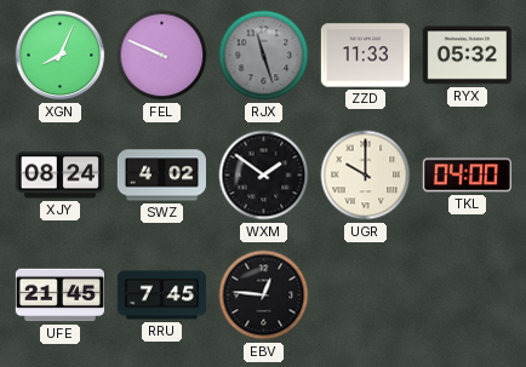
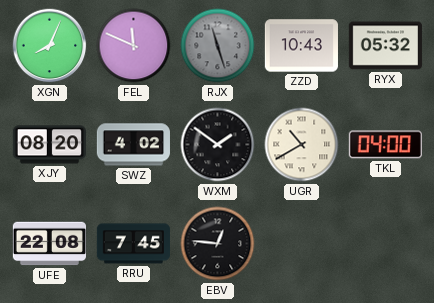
FEL: 9:49 -> 11:49 (134, 46)
ZZD: 11:33 -> 10:43 (301, 46)
XJY: 08:24 -> 08:20 (49, 145)
UGR: 10:00 -> 10:40 (302, 145)
UFE: 21:45 -> 22:08 (49, 244)
